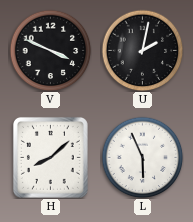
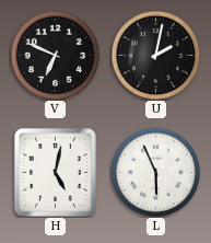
V: 3:49 -> 6:49 (55, 55)
H: 8:08 -> 5:02 (55, 172)
